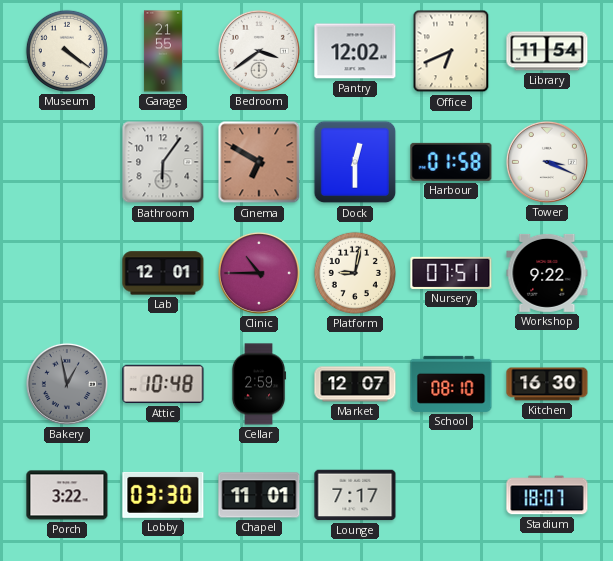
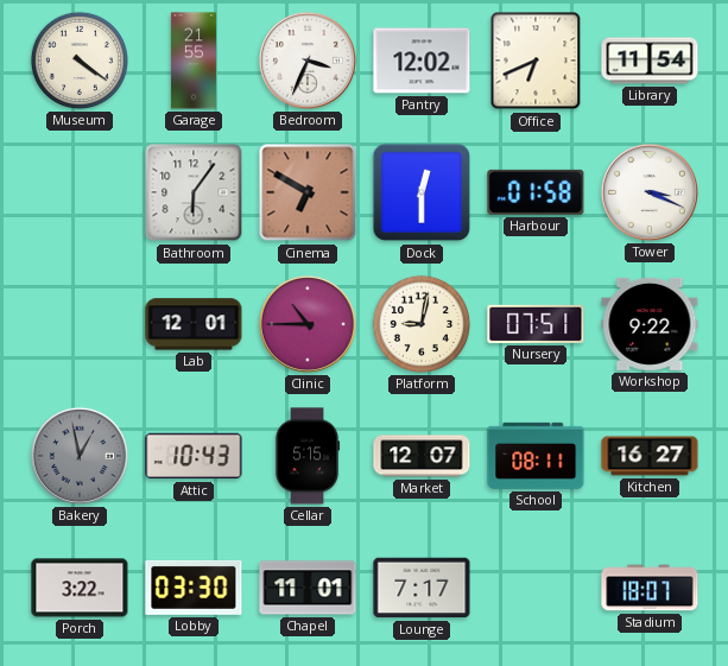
Bedroom: 3:39 -> 3:34 (308, 61)
Attic: 10:48 -> 10:43 (194, 456)
Cellar: 2:59 -> 5:15 (308, 456)
School: 08:10 -> 08:11 (536, 456)
Kitchen: 16:30 -> 16:27 (650, 456)
